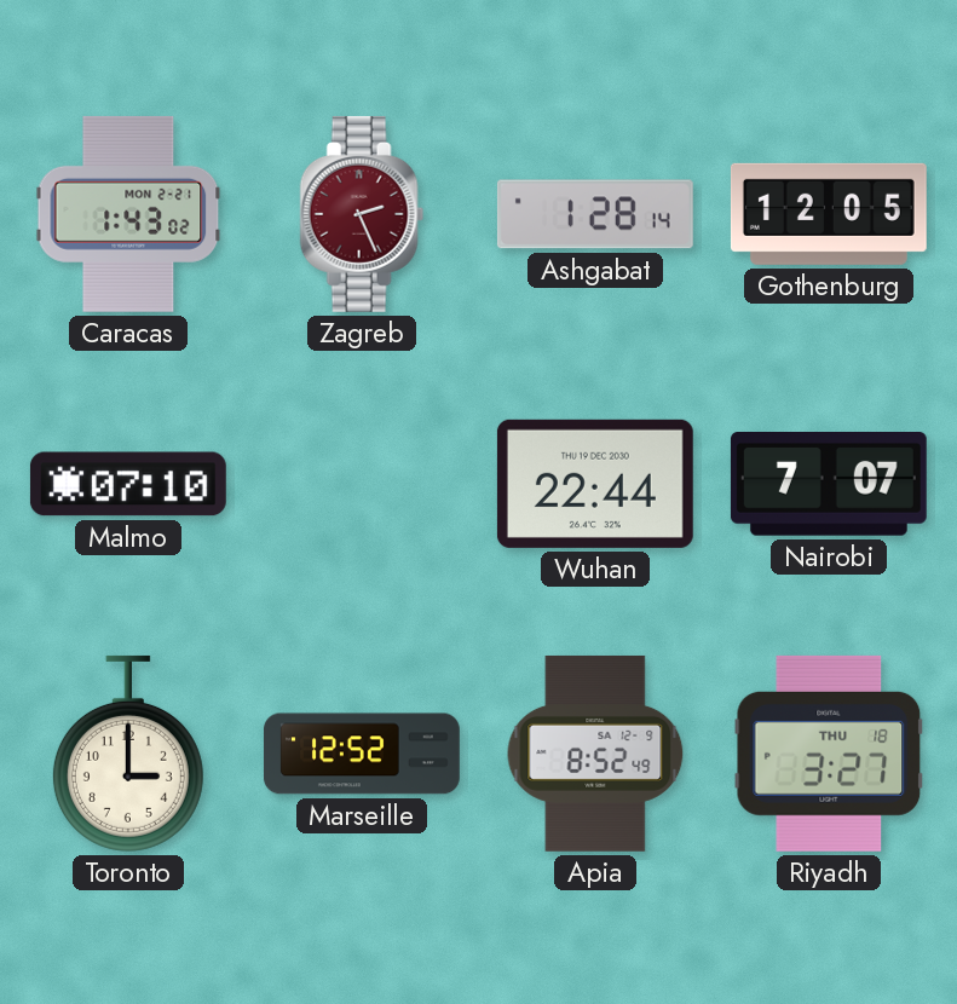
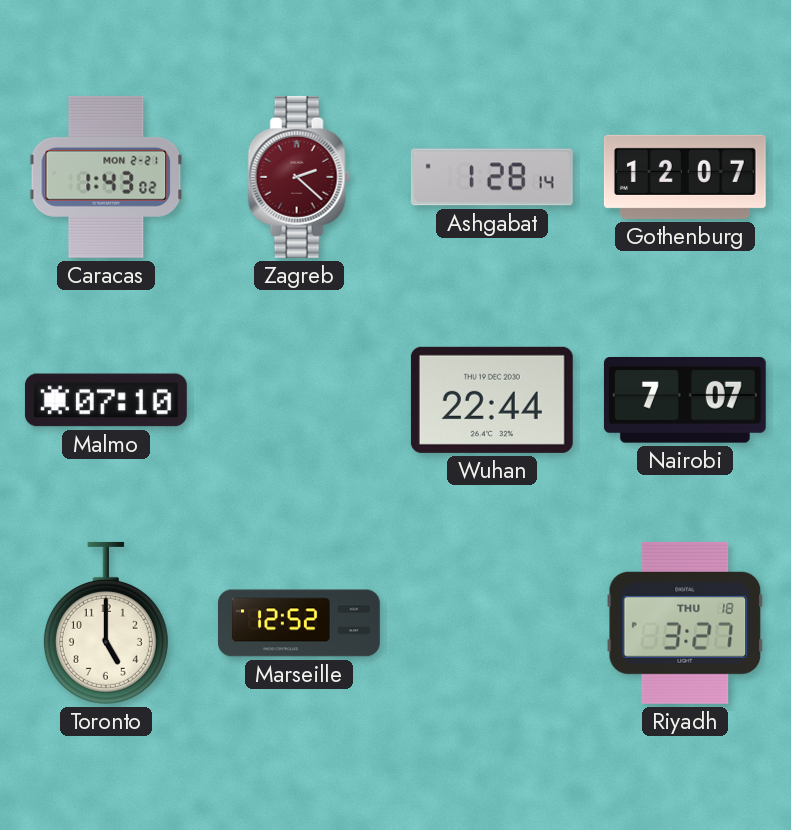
Zagreb: 2:26 -> 2:22 (299, 177)
Gothenburg: 12:05 -> 12:07 (685, 177)
Toronto: 3:00 -> 5:00 (106, 623)
Apia: 8:52 -> none (595, 754)
